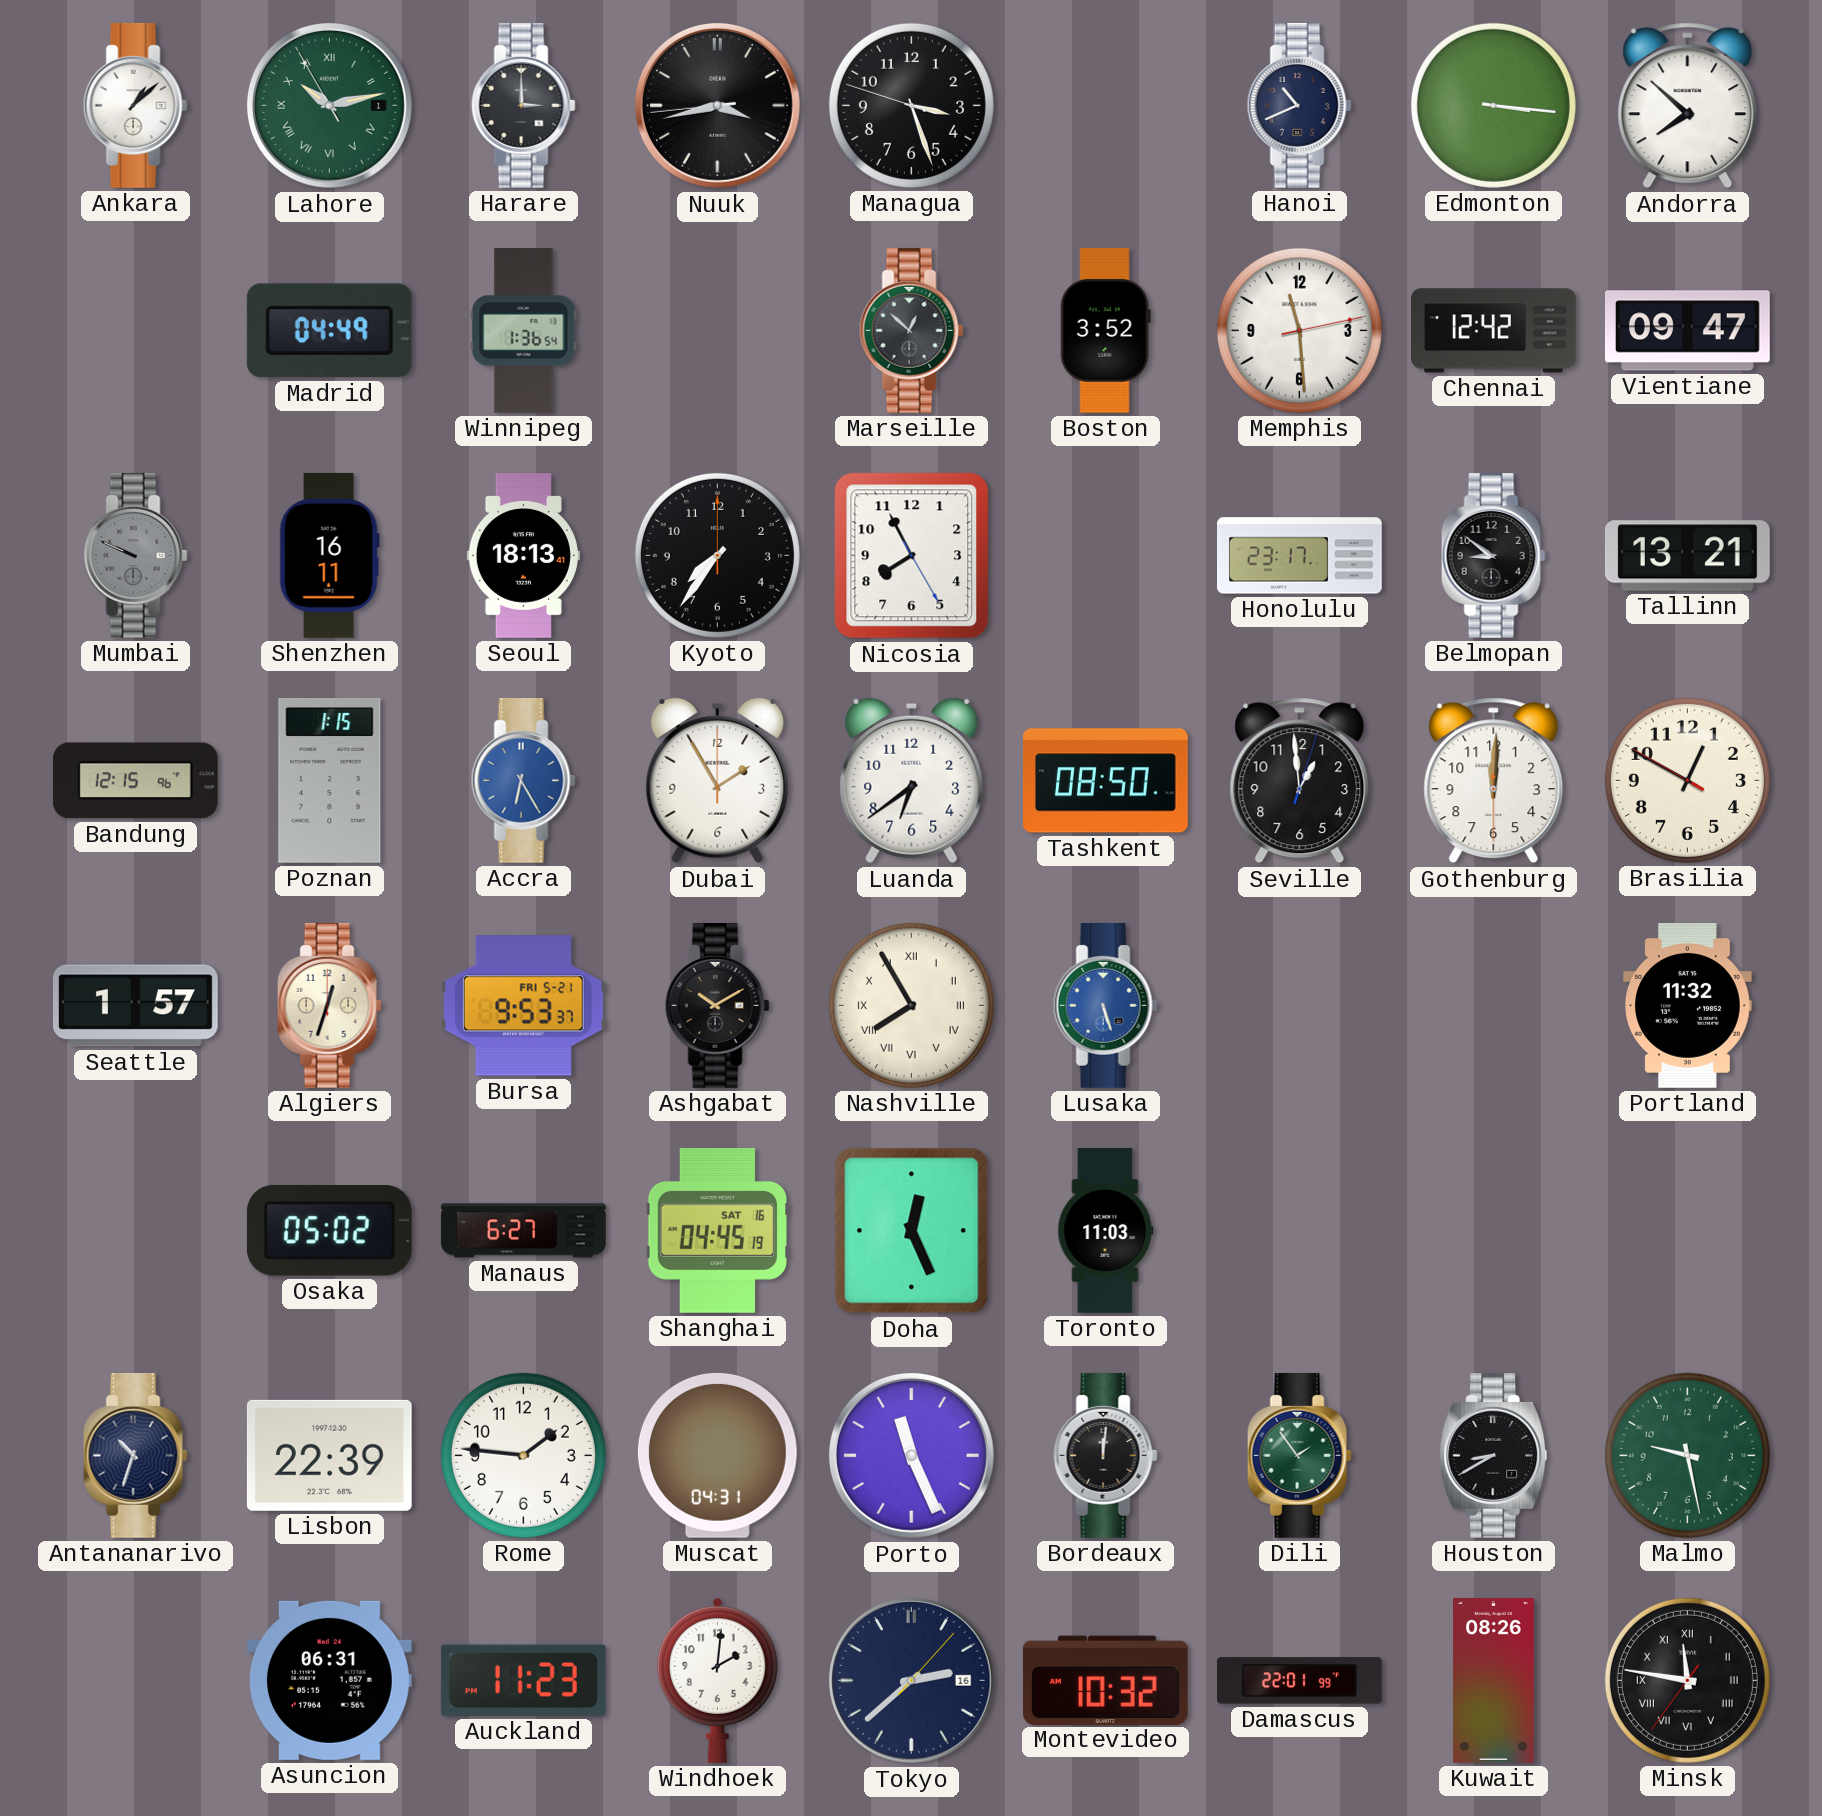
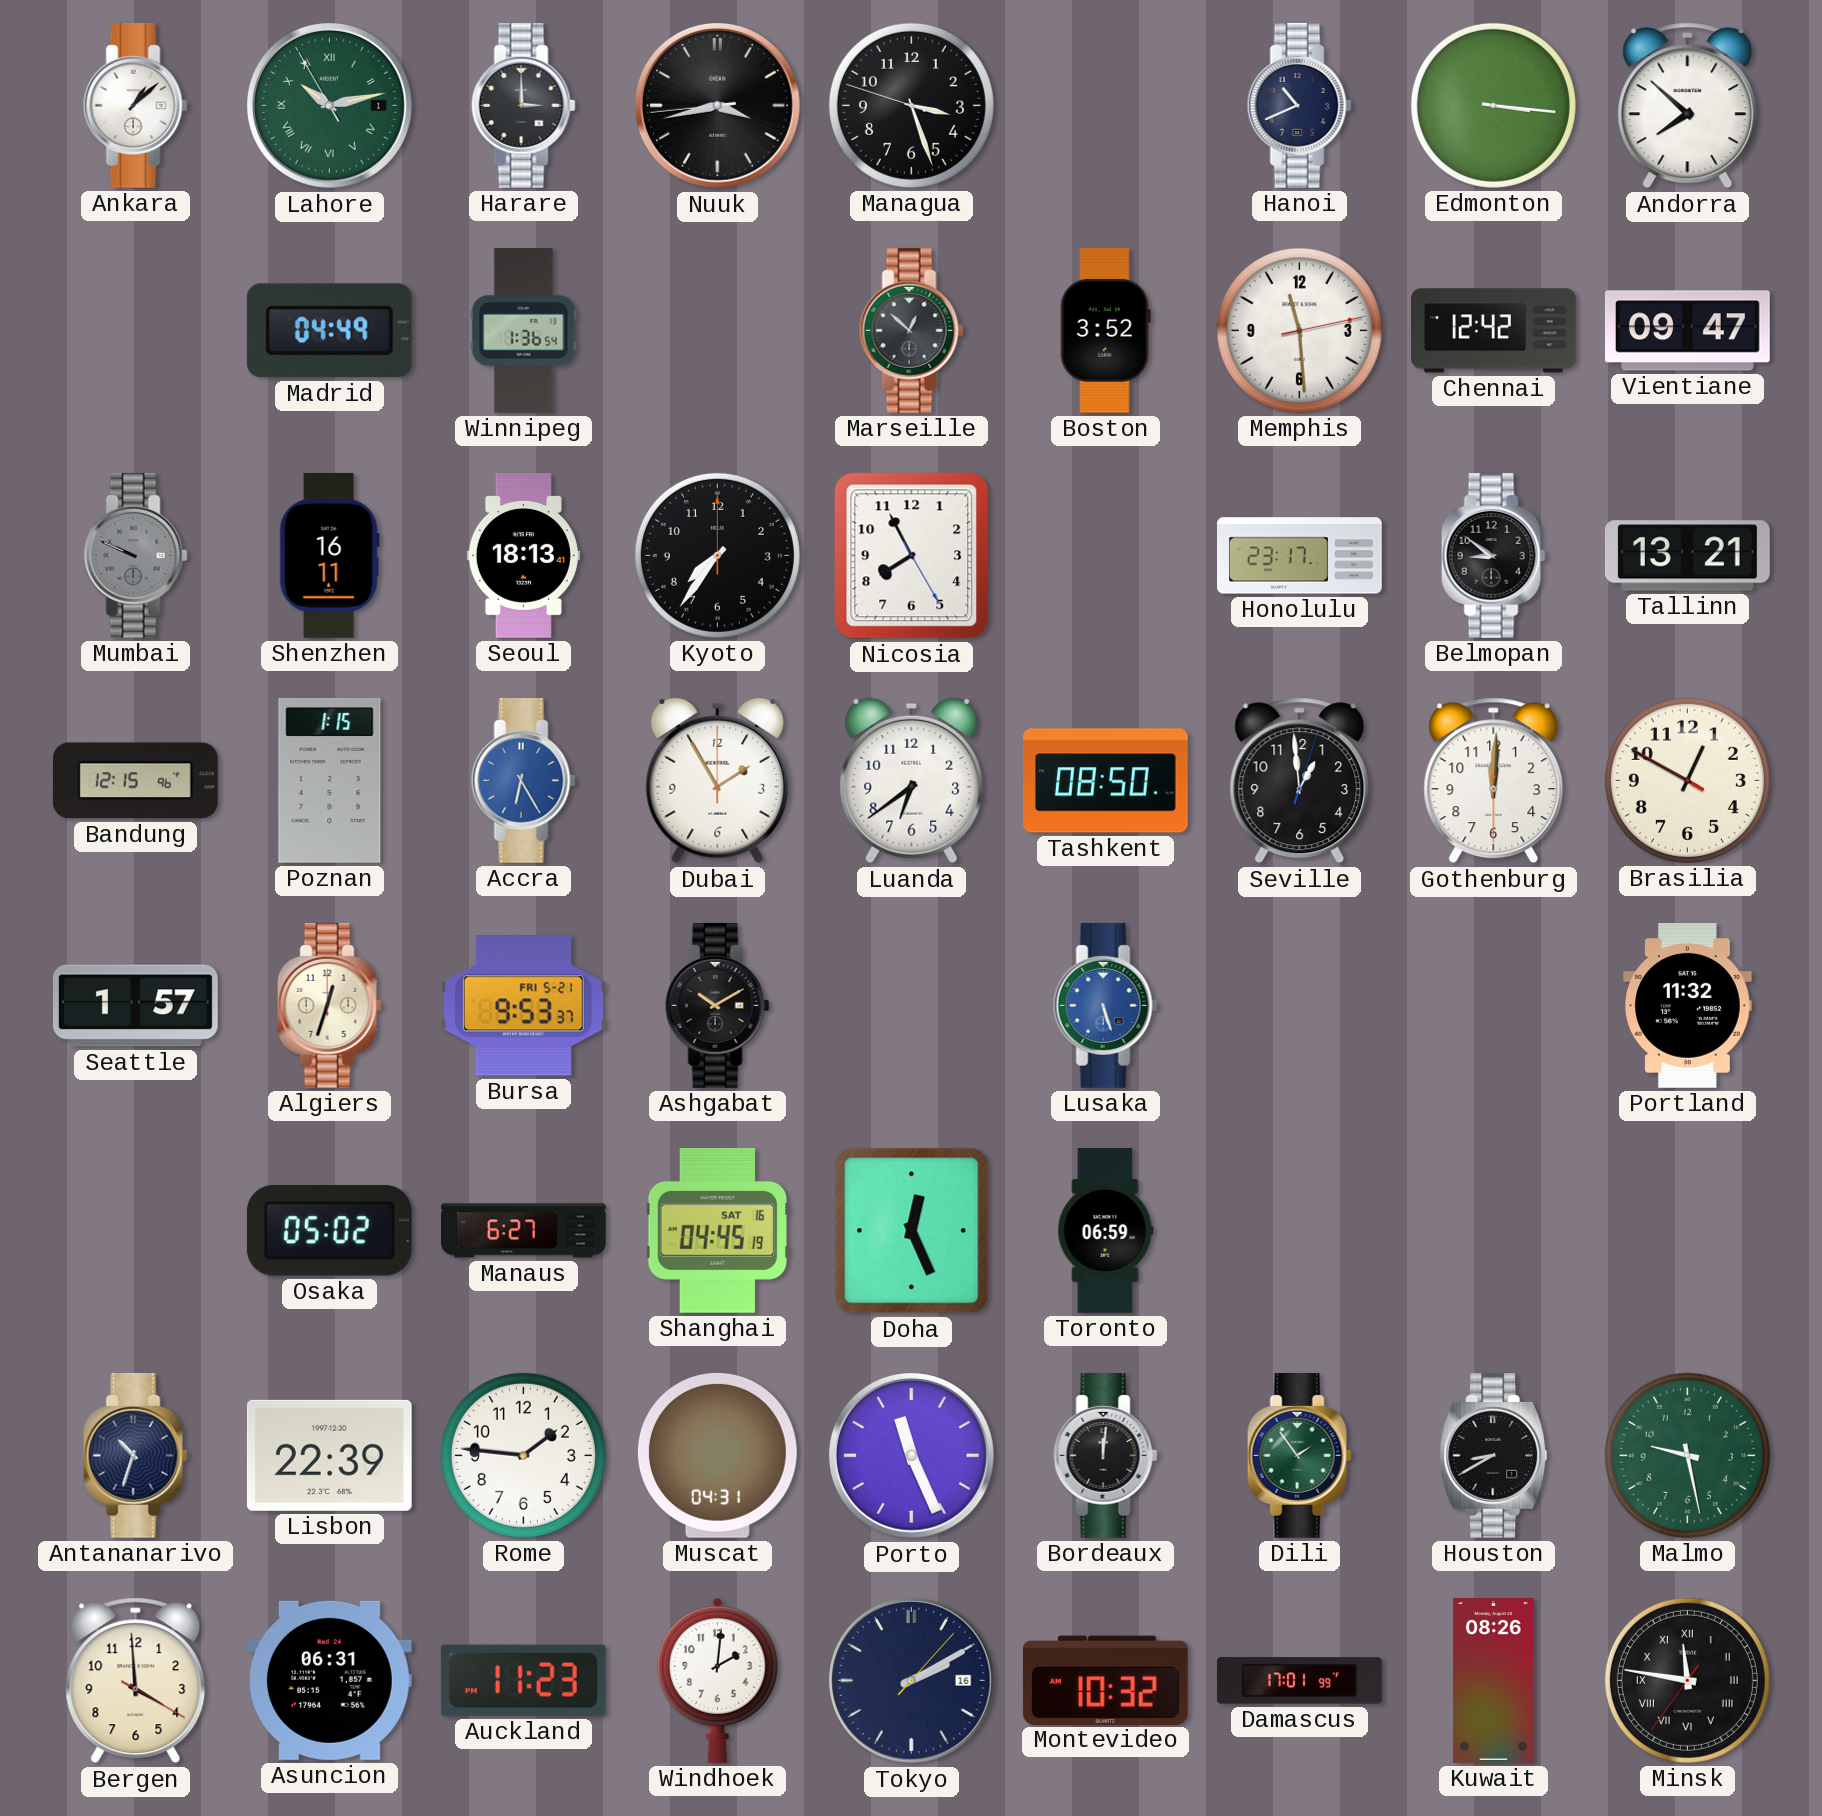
Nashville: 7:55 -> none (911, 1005)
Toronto: 11:03 -> 06:59 (1106, 1231)
Bergen: none -> 3:59 (136, 1681)
Tokyo: 2:38 -> 2:10 (911, 1680)
Damascus: 22:01 -> 17:01 (1300, 1681)
